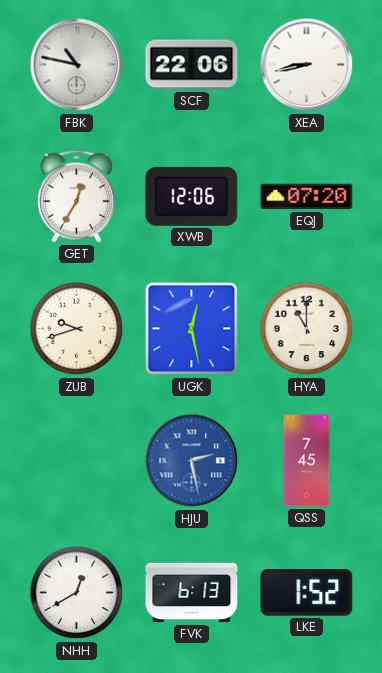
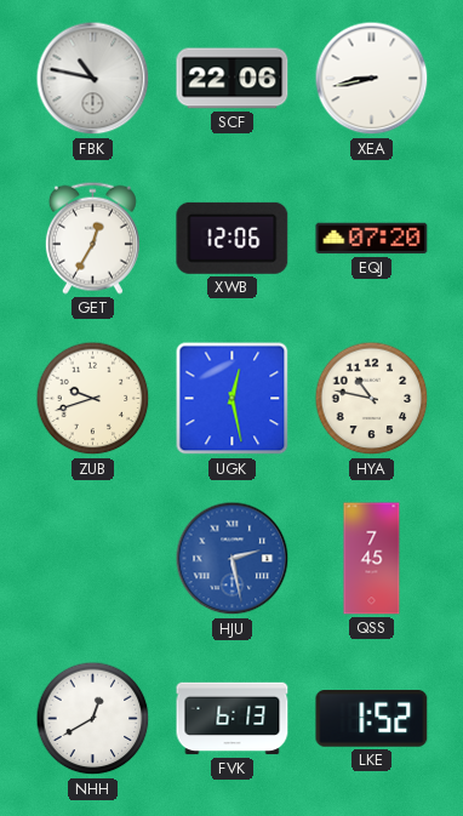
HYA: 11:00 -> 10:47 (372, 399)
